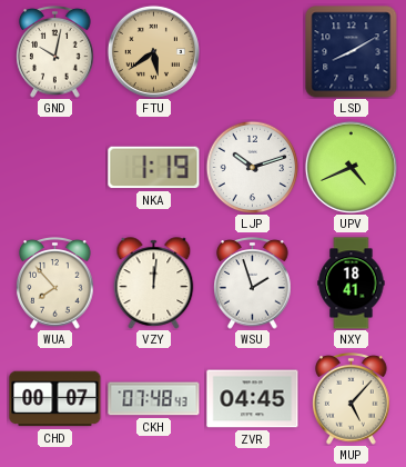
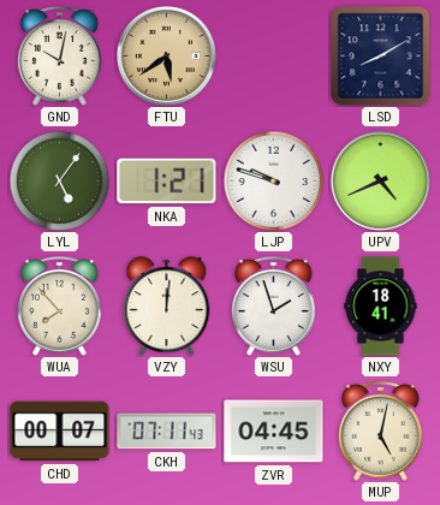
LYL: none -> 5:06 (59, 180)
NKA: 1:19 -> 1:21 (167, 182)
LJP: 10:12 -> 9:48 (273, 180)
CKH: 07:48 -> 07:11 (167, 432)
MUP: 5:07 -> 5:02 (381, 432)
